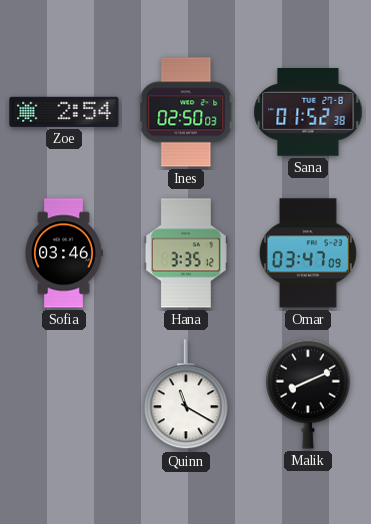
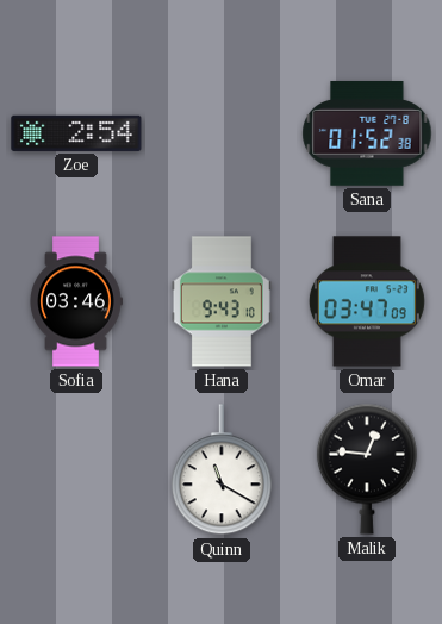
Ines: 02:50 -> none (186, 112)
Hana: 3:35 -> 9:43 (222, 301)
Malik: 8:11 -> 12:46 (367, 469)
